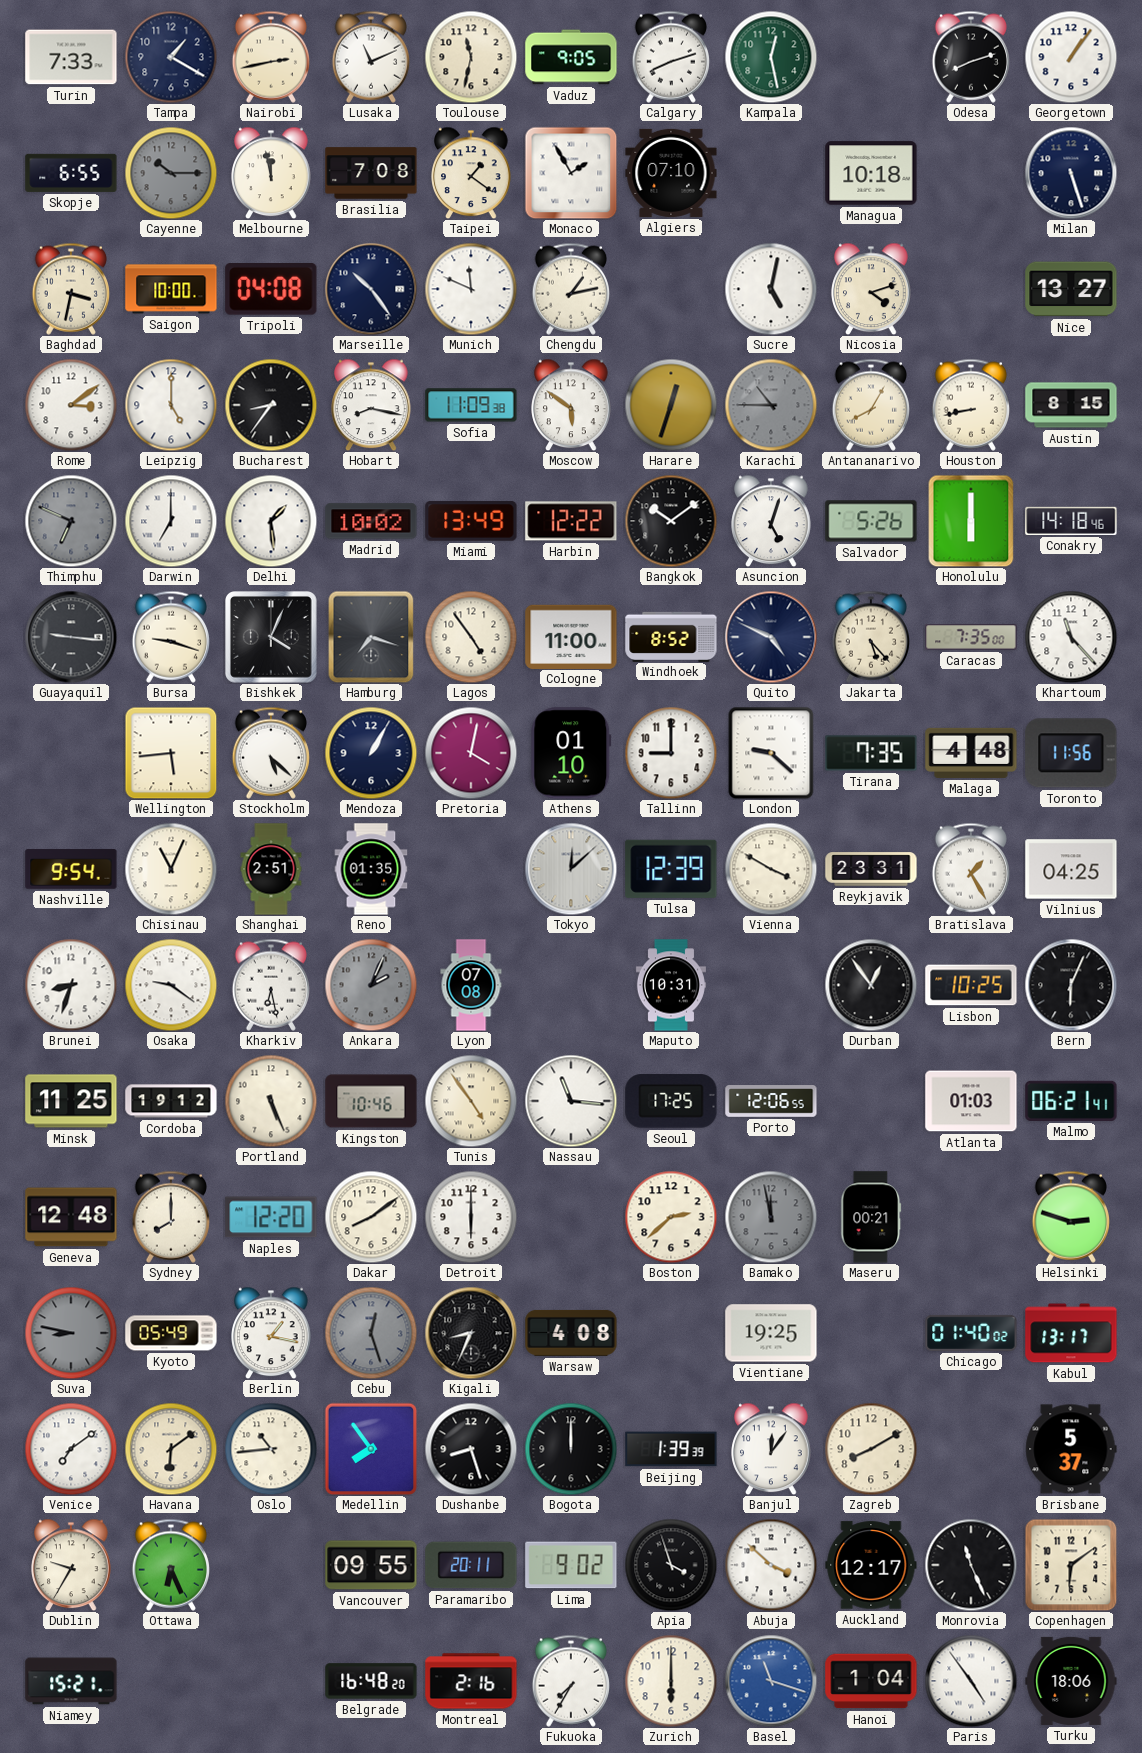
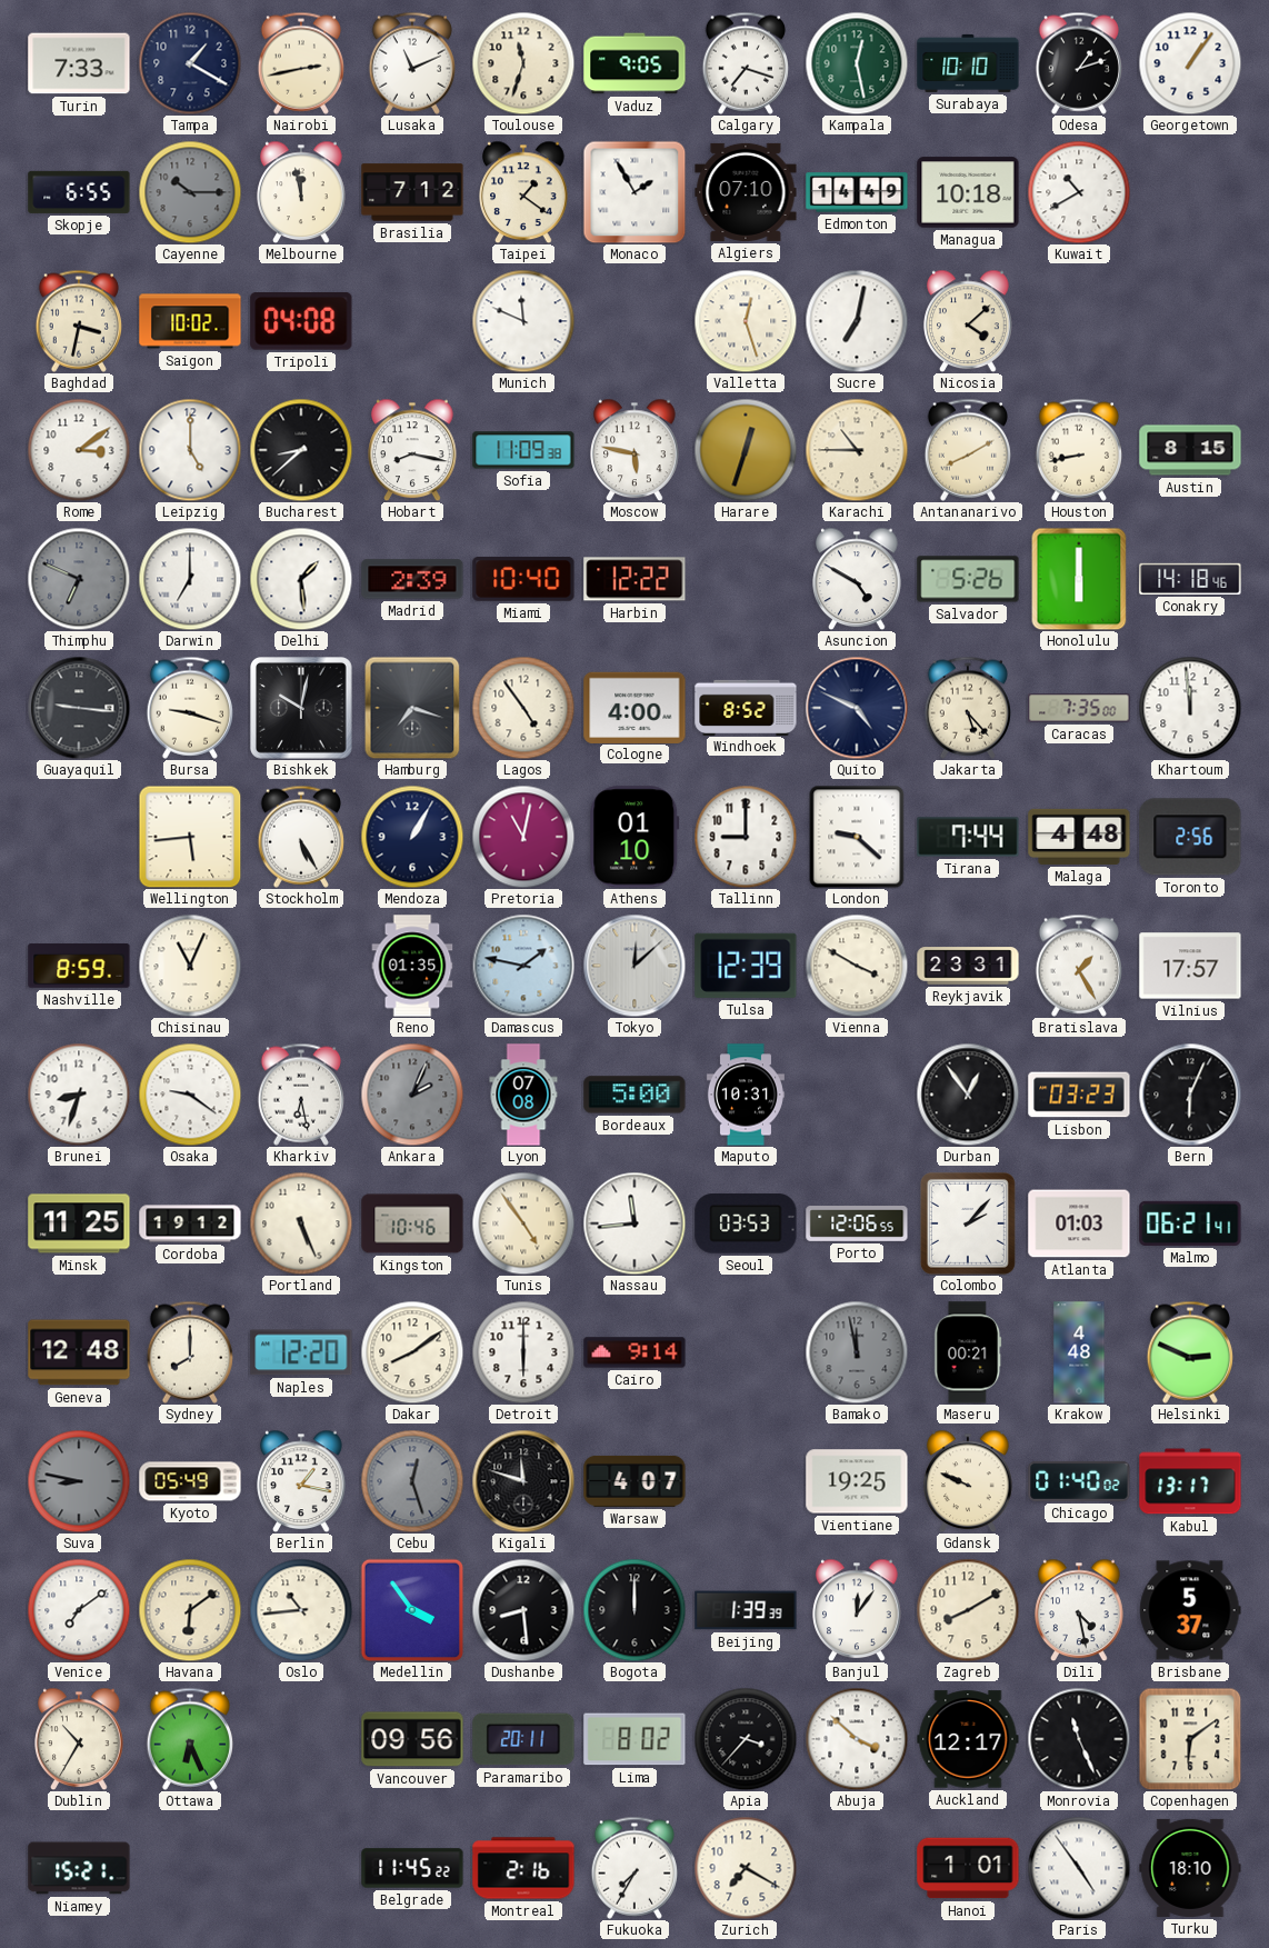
Toulouse: 11:32 -> 11:33 (523, 63)
Calgary: 8:12 -> 7:18 (745, 63)
Surabaya: none -> 10:10 (968, 63)
Odesa: 8:12 -> 1:12 (1078, 63)
Brasilia: 7:08 -> 7:12 (412, 192)
Edmonton: none -> 14:49 (857, 192)
Kuwait: none -> 10:40 (1079, 192)
Milan: 5:27 -> none (1071, 173)
Saigon: 10:00 -> 10:02 (190, 321)
Marseille: 10:24 -> none (371, 289)
Chengdu: 1:13 -> none (570, 289)
Valletta: none -> 12:27 (746, 321)
Sucre: 5:02 -> 7:02 (857, 321)
Nicosia: 4:12 -> 4:08 (968, 321)
Nice: 13:27 -> none (1071, 289)
Bucharest: 8:36 -> 8:38 (301, 450)
Moscow: 5:51 -> 5:47 (634, 450)
Karachi dial: grey -> cream (857, 450)
Antananarivo: 8:05 -> 8:10 (967, 450)
Madrid: 10:02 -> 2:39 (412, 579)
Miami: 13:49 -> 10:40 (523, 579)
Bangkok: 10:09 -> none (671, 521)
Asuncion: 5:03 -> 4:50 (857, 579)
Bishkek: 4:04 -> 10:02 (302, 709)
Cologne: 11:00 -> 4:00 (634, 707)
Khartoum: 11:23 -> 11:59 (1190, 708)
Stockholm: 5:22 -> 5:25 (300, 837)
Pretoria: 4:02 -> 11:02 (523, 837)
Tirana: 7:35 -> 7:44 (968, 837)
Toronto: 11:56 -> 2:56 (1190, 837)
Nashville: 9:54 -> 8:59 (79, 966)
Shanghai: 2:51 -> none (271, 869)
Damascus: none -> 1:47 (523, 966)
Vilnius: 04:25 -> 17:57 (1190, 966)
Bordeaux: none -> 5:00 (634, 1095)
Lisbon: 10:25 -> 03:23 (1079, 1095)
Nassau: 11:16 -> 11:44 (634, 1223)
Seoul: 17:25 -> 03:53 (746, 1223)
Colombo: none -> 2:07 (968, 1223)
Cairo: none -> 9:14 (634, 1352)
Boston: 2:38 -> none (671, 1217)
Krakow: none -> 4:48 (1079, 1352)
Helsinki: 2:48 -> 2:49 (1189, 1352)
Kigali: 8:34 -> 11:48 (523, 1481)
Warsaw: 4:08 -> 4:07 (634, 1481)
Gdansk: none -> 9:49 (968, 1481)
Medellin: 7:54 -> 3:54 (412, 1610)
Dushanbe: 8:27 -> 8:29 (523, 1610)
Dili: none -> 4:28 (1079, 1610)
Dublin: 9:35 -> 10:35 (79, 1739)
Vancouver: 09:55 -> 09:56 (412, 1739)
Lima: 9:02 -> 8:02 (634, 1739)
Apia: 3:57 -> 3:37 (746, 1739)
Belgrade: 16:48 -> 11:45 (412, 1868)
Zurich: 6:00 -> 7:20 (746, 1868)
Basel: 11:18 -> none (771, 1681)
Hanoi: 1:04 -> 1:01 (968, 1868)
Turku: 18:06 -> 18:10 (1190, 1868)
